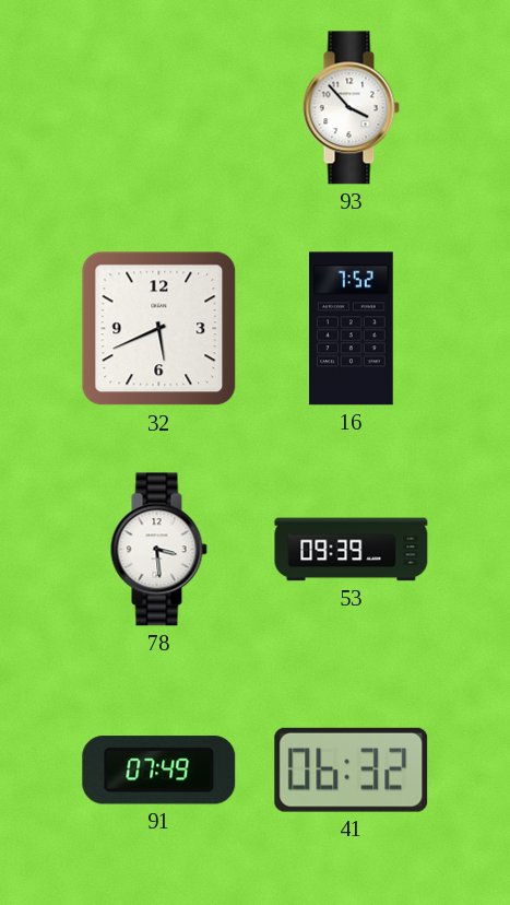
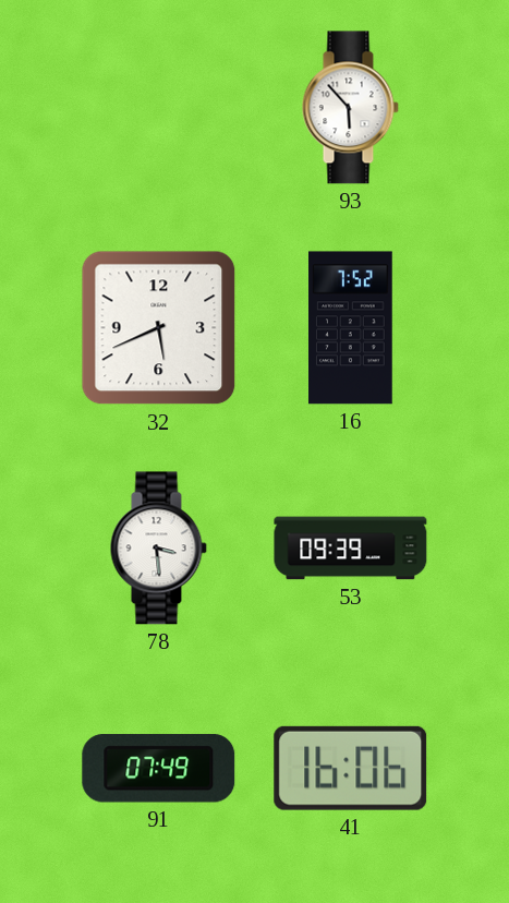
93: 3:53 -> 5:53 (350, 108)
41: 06:32 -> 16:06 (351, 768)
